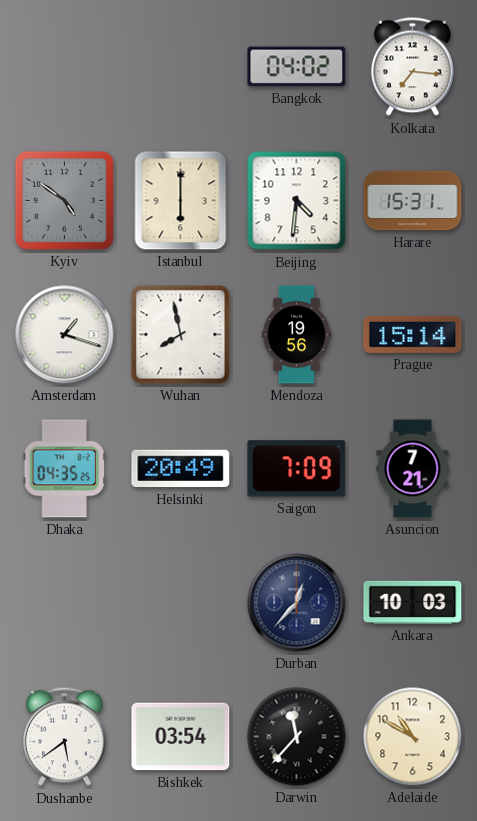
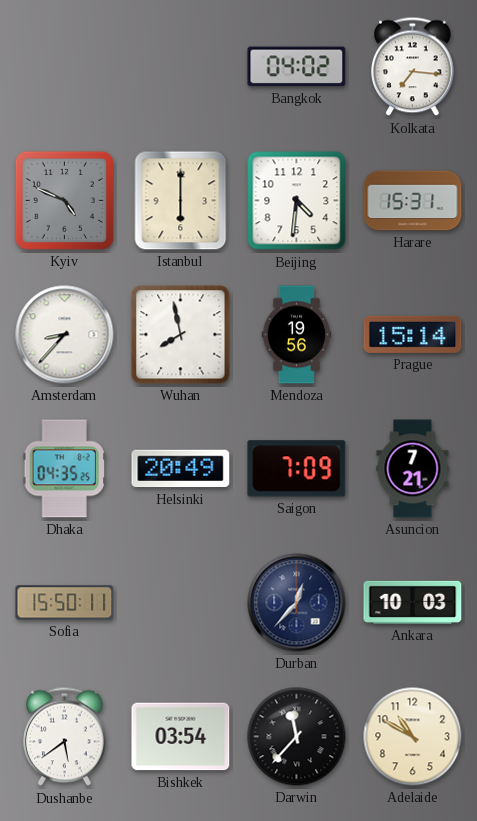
Kyiv: 4:51 -> 4:49 (64, 200)
Amsterdam: 1:18 -> 8:37 (65, 335)
Sofia: none -> 15:50 (65, 603)
